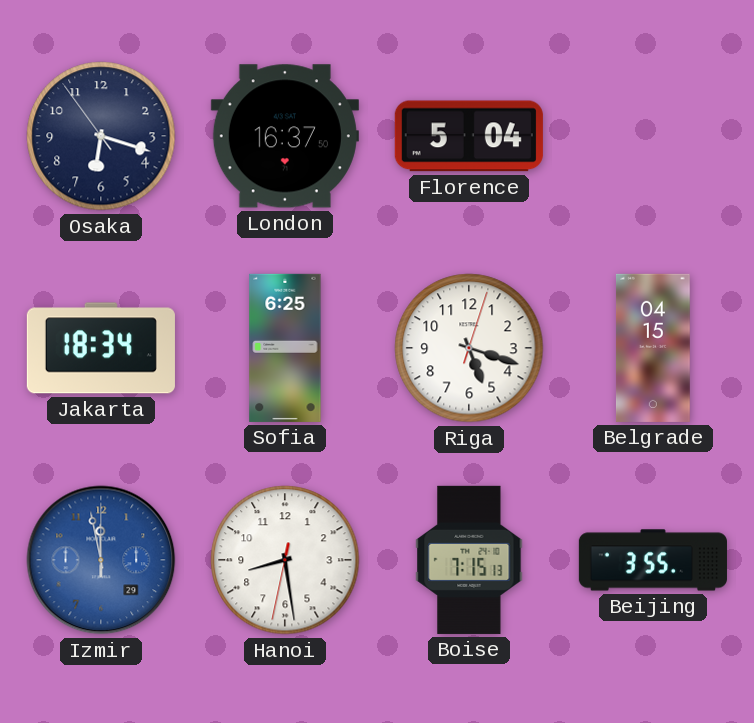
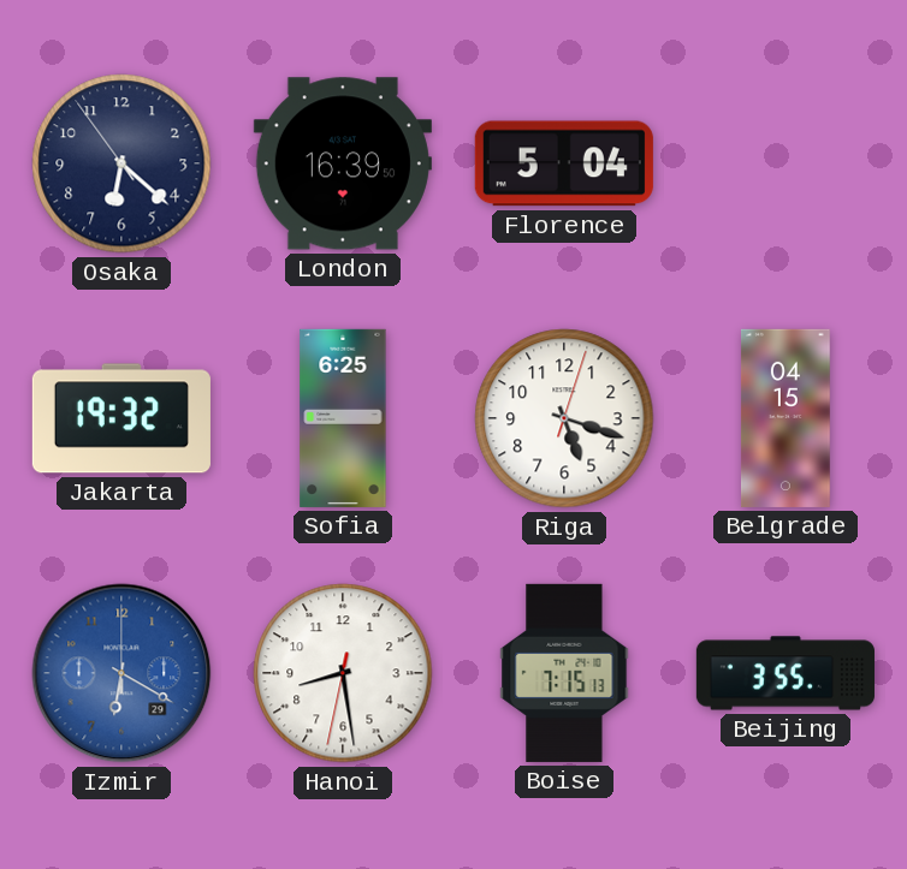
Osaka: 6:17 -> 6:21 (121, 163)
London: 16:37 -> 16:39 (343, 163)
Jakarta: 18:34 -> 19:32 (121, 418)
Izmir: 11:58 -> 6:20 (121, 673)
